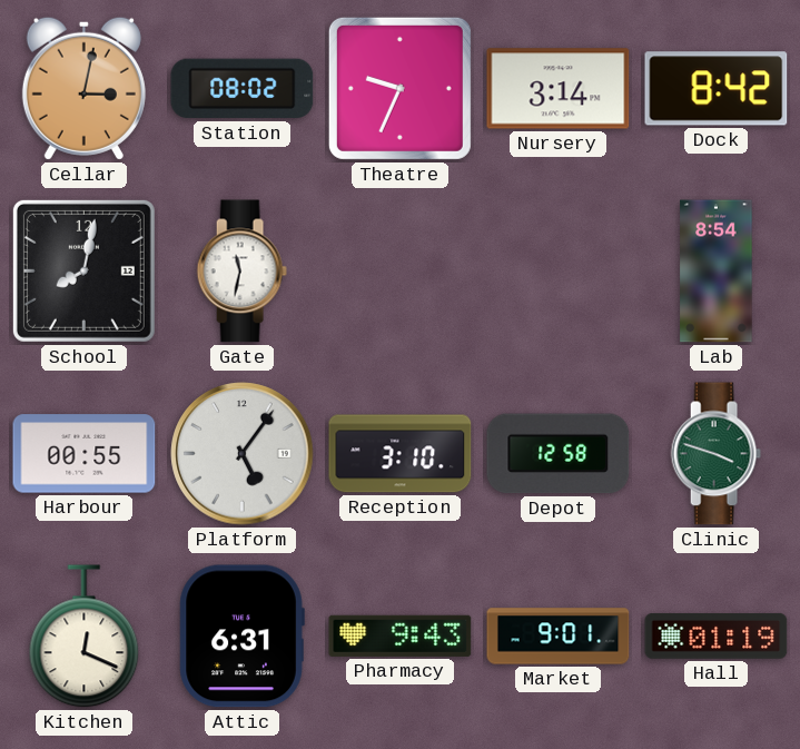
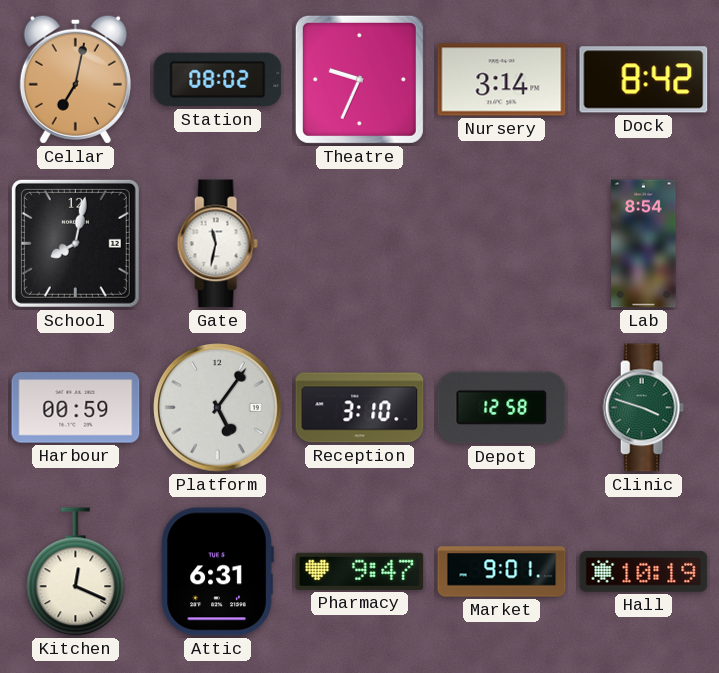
Cellar: 3:02 -> 7:02 (75, 79)
Harbour: 00:55 -> 00:59 (76, 408)
Pharmacy: 9:43 -> 9:47 (360, 571)
Hall: 01:19 -> 10:19 (644, 571)
